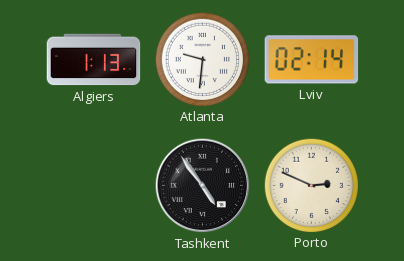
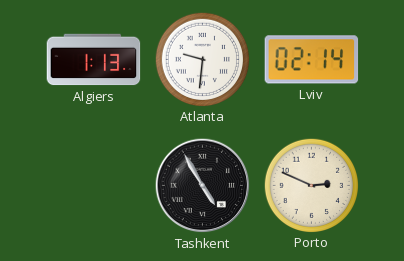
Tashkent: 4:54 -> 4:55 (203, 186)
